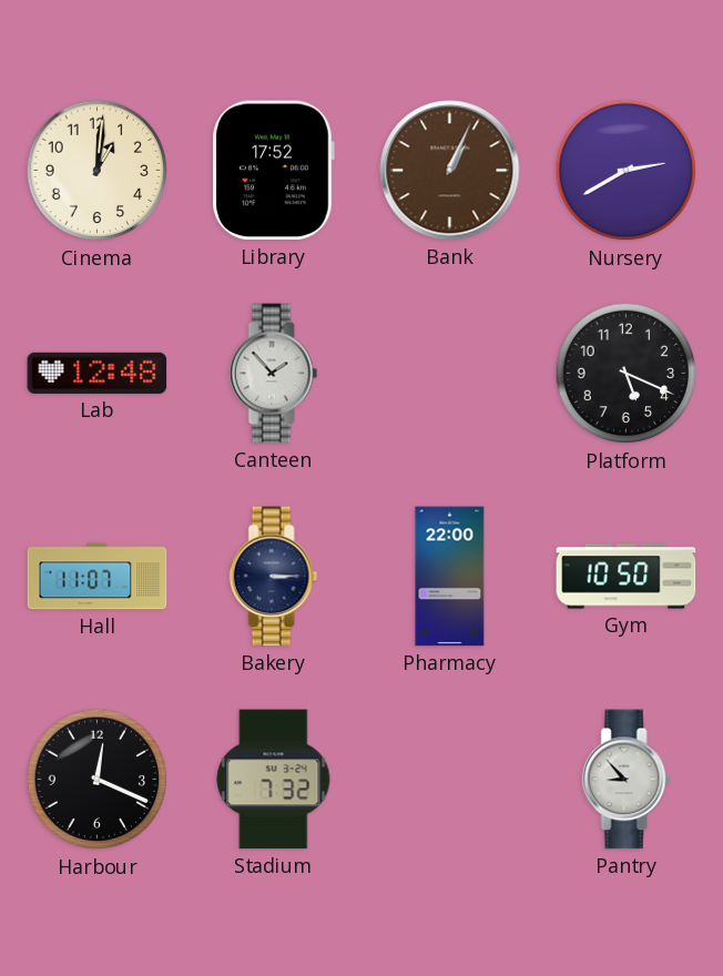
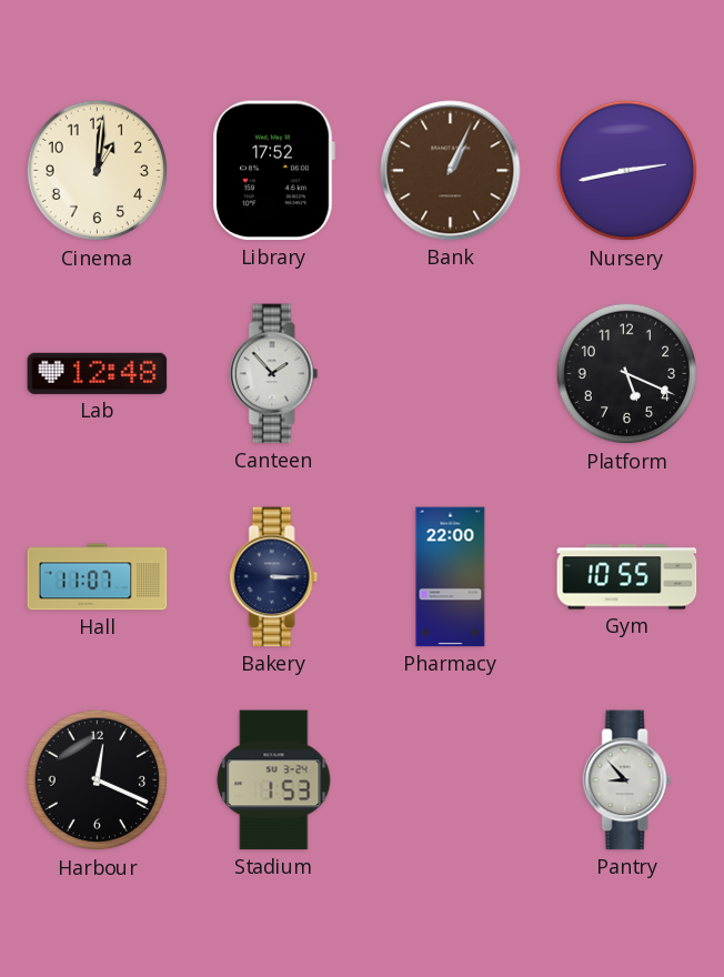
Nursery: 2:40 -> 2:43 (627, 171)
Gym: 10:50 -> 10:55 (627, 577)
Stadium: 7:32 -> 1:53 (274, 780)
